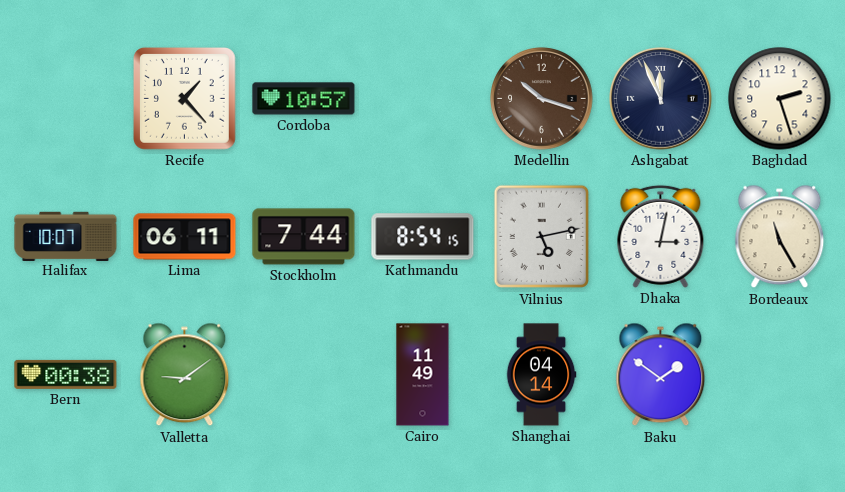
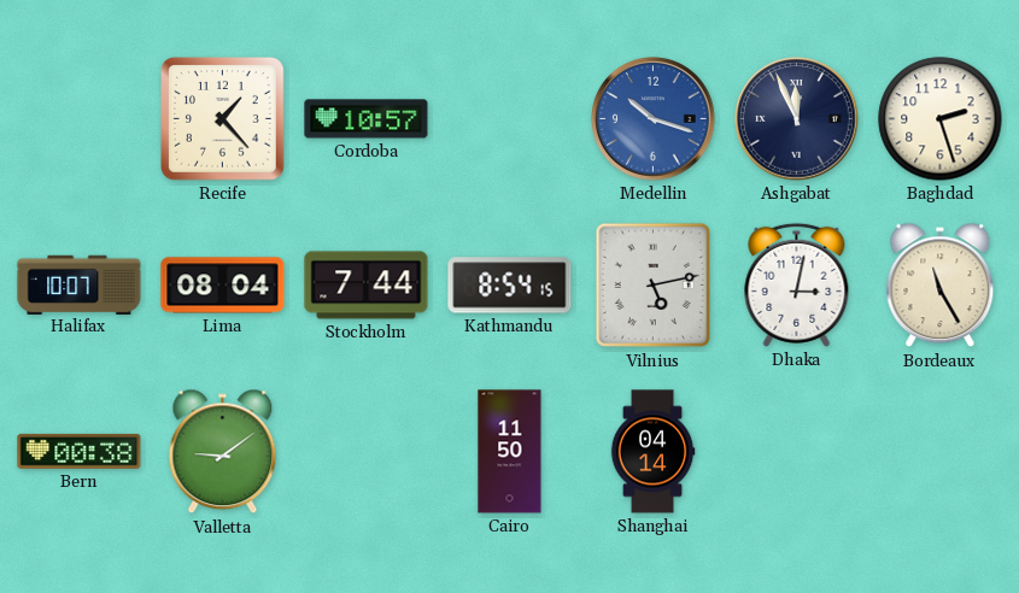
Medellin dial: brown -> blue (654, 119)
Lima: 06:11 -> 08:04 (223, 286)
Cairo: 11:49 -> 11:50 (510, 452)
Baku: 1:51 -> none (661, 375)
